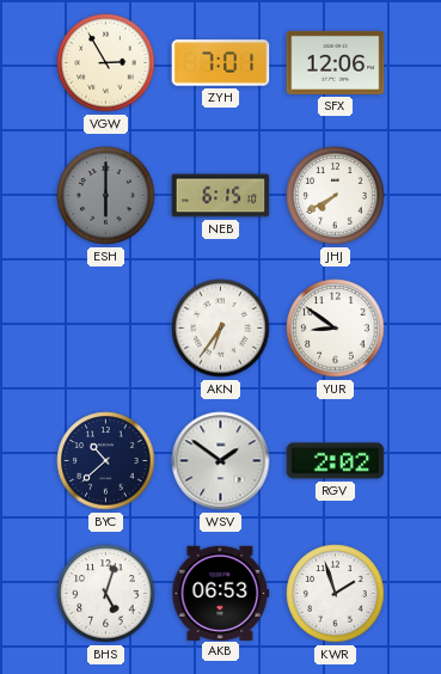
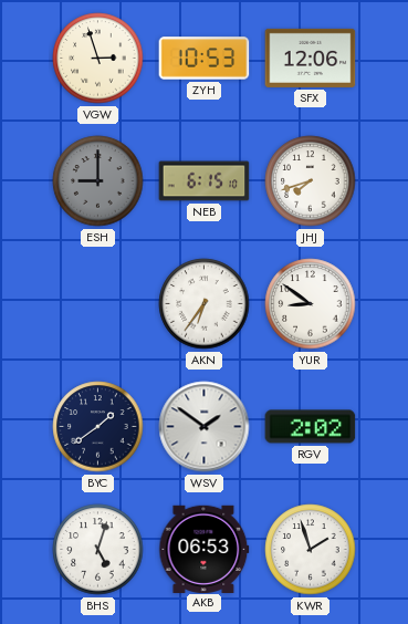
VGW: 2:55 -> 2:57 (98, 59)
ZYH: 7:01 -> 10:53 (205, 59)
ESH: 6:00 -> 9:00 (98, 181)
JHJ: 7:40 -> 7:42 (311, 181)
BYC: 10:38 -> 1:39 (98, 427)
